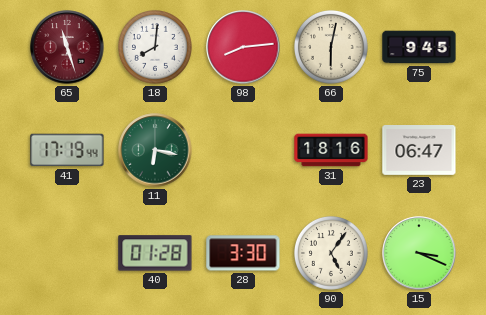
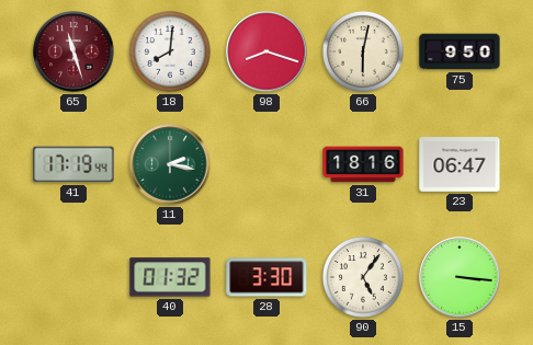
98: 8:14 -> 8:18 (266, 51)
75: 9:45 -> 9:50 (460, 51)
11: 6:17 -> 2:17 (170, 164)
40: 01:28 -> 01:32 (170, 277)
15: 3:19 -> 3:16 (460, 277)
